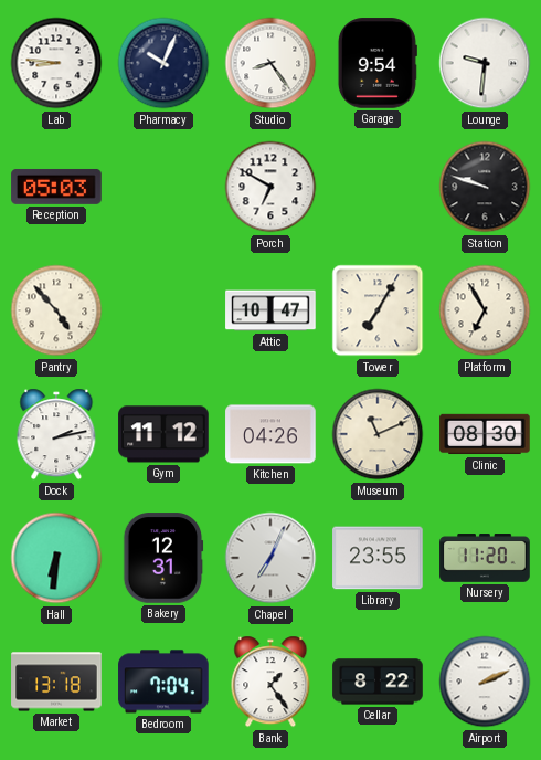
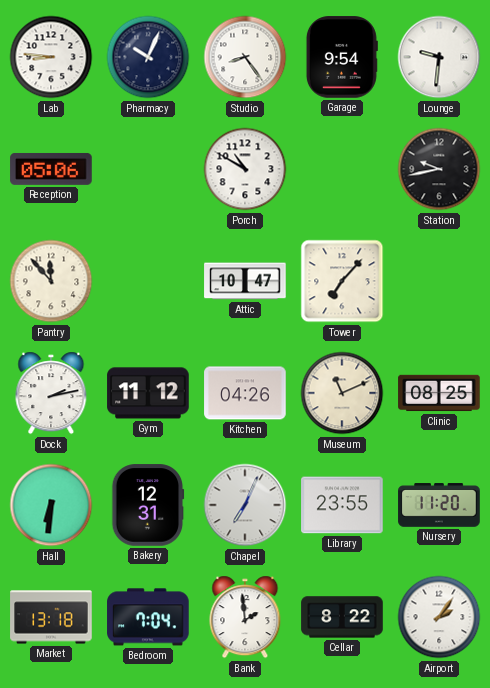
Reception: 05:03 -> 05:06 (51, 169)
Porch: 6:50 -> 10:50 (245, 169)
Station: 9:48 -> 9:43 (439, 169)
Pantry: 4:53 -> 11:53 (51, 281)
Tower: 7:05 -> 7:07 (342, 281)
Platform: 6:55 -> none (485, 310)
Clinic: 08:30 -> 08:25 (439, 393)
Bank: 1:24 -> 1:59 (245, 617)
Airport: 2:11 -> 2:06 (439, 617)
